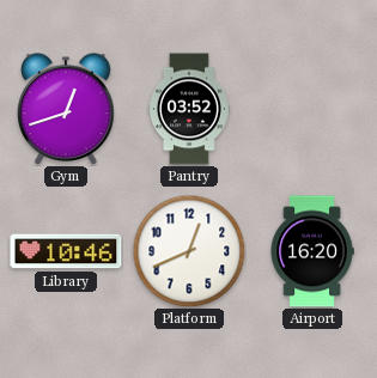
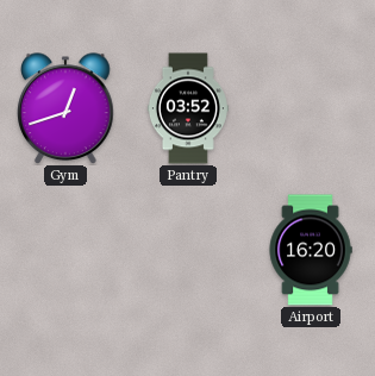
Library: 10:46 -> none (66, 251)
Platform: 12:41 -> none (189, 251)
